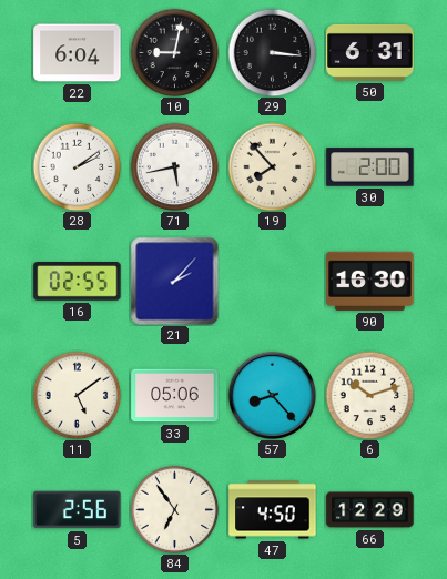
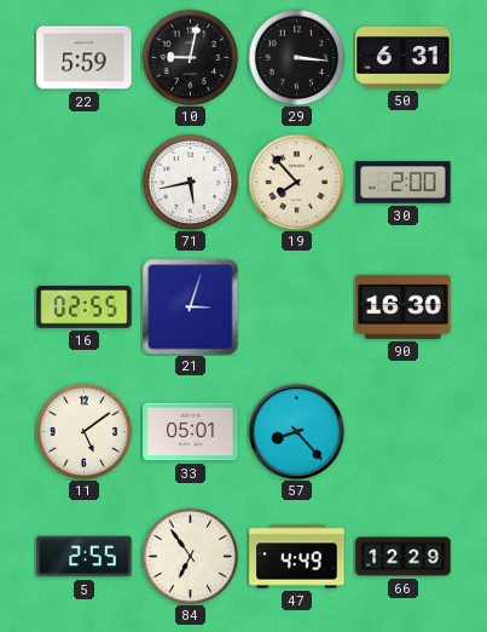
22: 6:04 -> 5:59 (85, 58)
28: 2:09 -> none (77, 166)
21: 2:07 -> 3:03 (190, 306)
33: 05:06 -> 05:01 (191, 432)
6: 10:12 -> none (369, 395)
5: 2:56 -> 2:55 (85, 557)
47: 4:50 -> 4:49 (297, 557)
